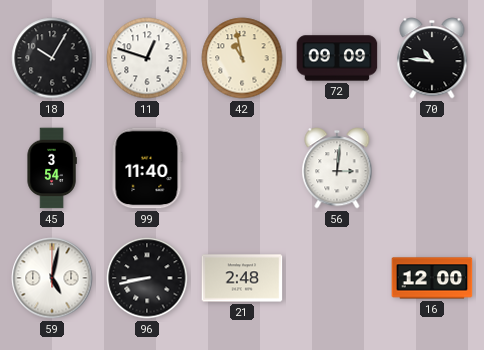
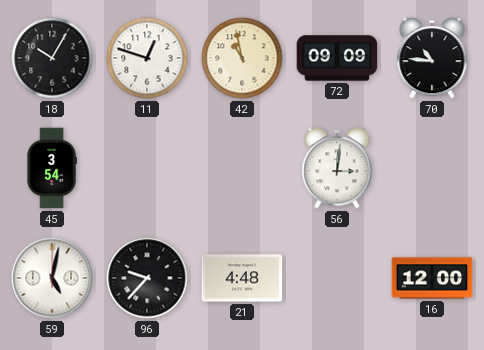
99: 11:40 -> none (147, 168)
96: 8:43 -> 9:37 (147, 278)
21: 2:48 -> 4:48 (242, 278)
